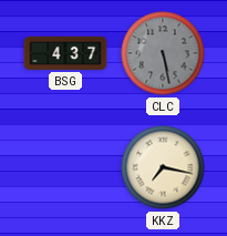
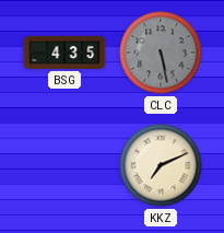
BSG: 4:37 -> 4:35 (64, 53)
KKZ: 7:17 -> 7:11 (161, 165)
